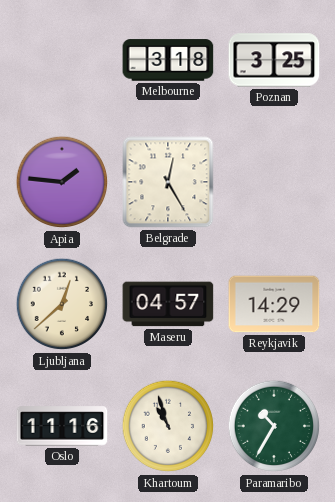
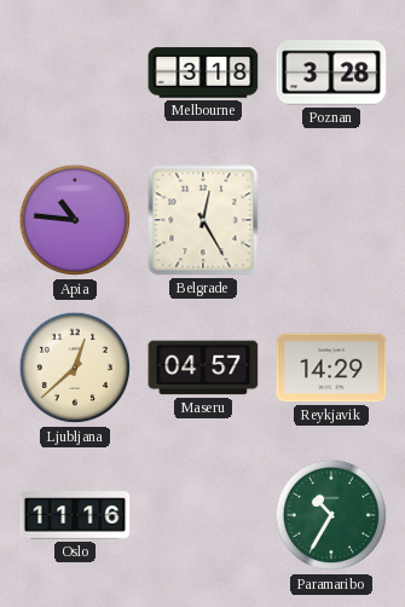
Poznan: 3:25 -> 3:28 (331, 73)
Apia: 1:46 -> 10:46 (75, 220)
Khartoum: 10:57 -> none (168, 426)
